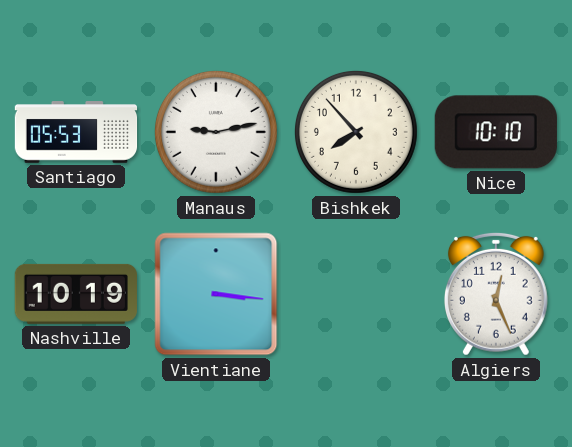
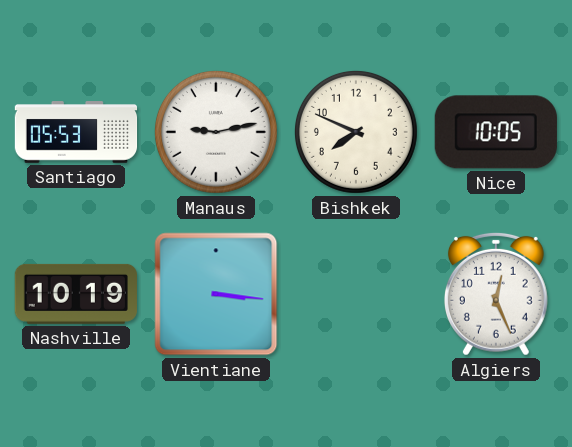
Bishkek: 7:53 -> 7:49 (356, 132)
Nice: 10:10 -> 10:05 (496, 132)
